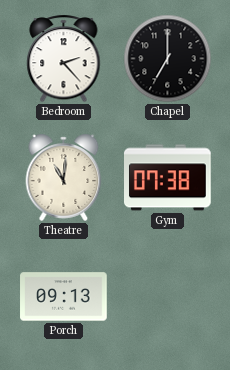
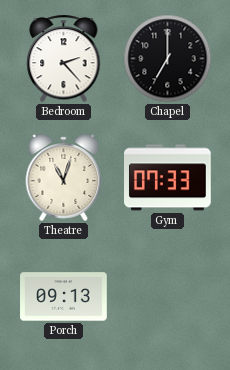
Theatre: 11:01 -> 11:03 (64, 177)
Gym: 07:38 -> 07:33 (168, 178)
